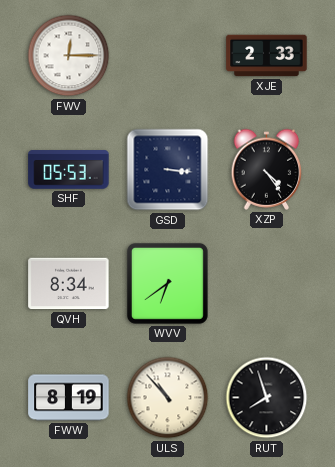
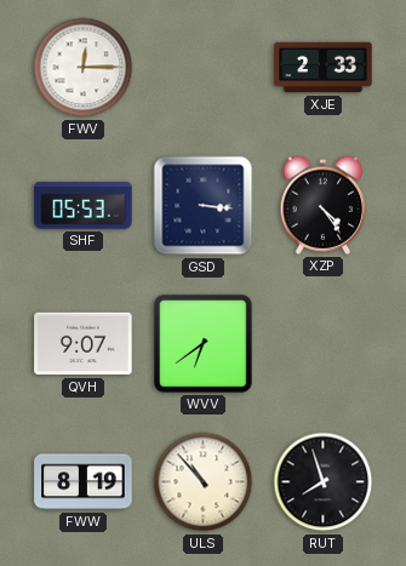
QVH: 8:34 -> 9:07 (84, 344)
